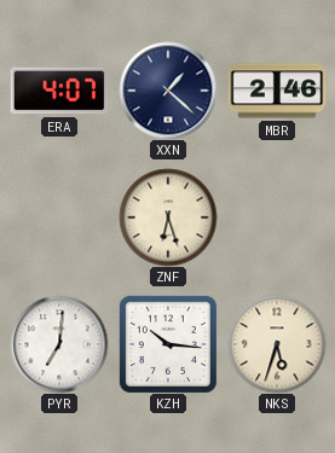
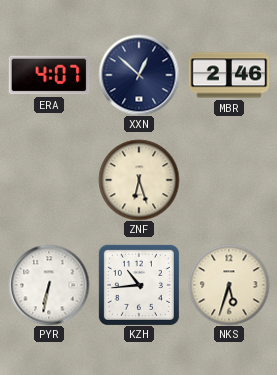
XXN: 1:22 -> 12:52 (139, 75)
PYR: 7:01 -> 6:32 (49, 285)
KZH: 10:16 -> 10:44 (139, 285)
